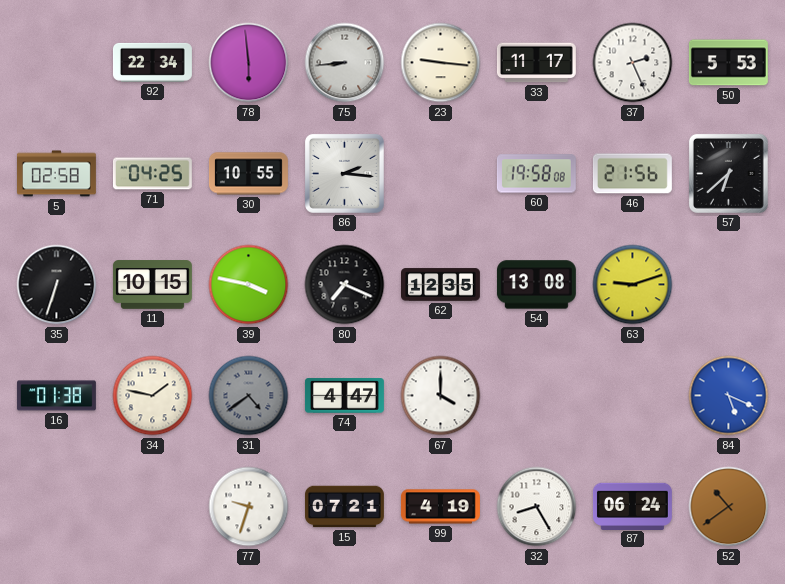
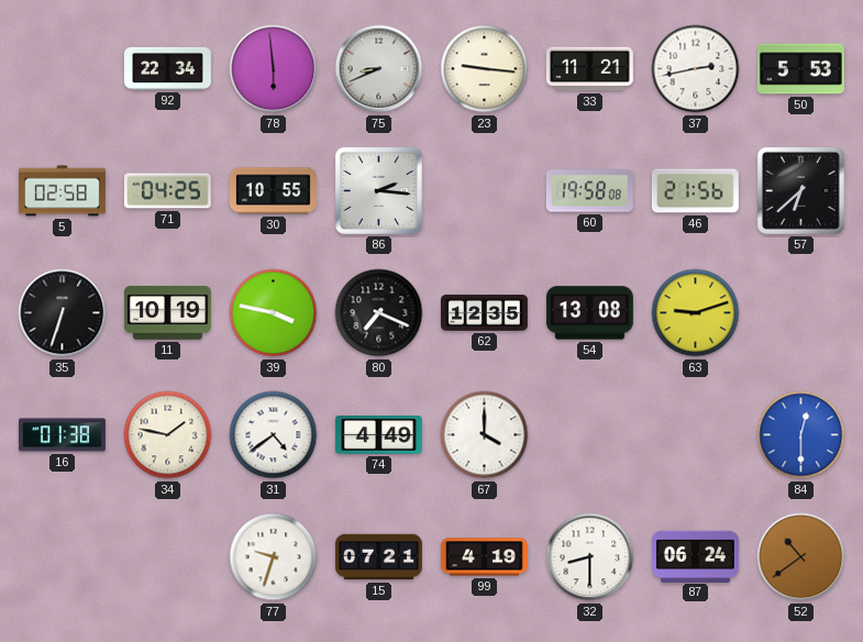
75: 8:44 -> 8:41 (379, 69)
33: 11:17 -> 11:21 (589, 69)
37: 2:26 -> 2:43 (696, 69)
11: 10:15 -> 10:19 (167, 313)
31 dial: grey -> white (274, 435)
74: 4:47 -> 4:49 (378, 435)
84: 5:19 -> 12:30 (801, 435)
32: 8:25 -> 8:30 (590, 557)
